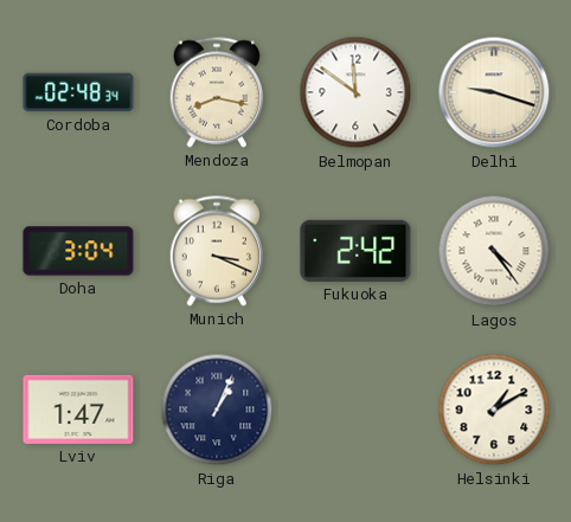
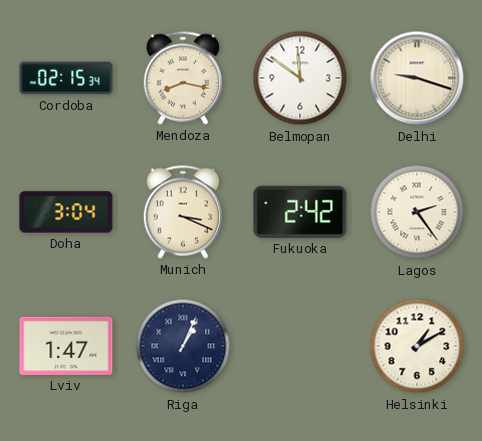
Cordoba: 02:48 -> 02:15 (66, 78)
Lagos: 4:24 -> 2:24 (417, 212)
